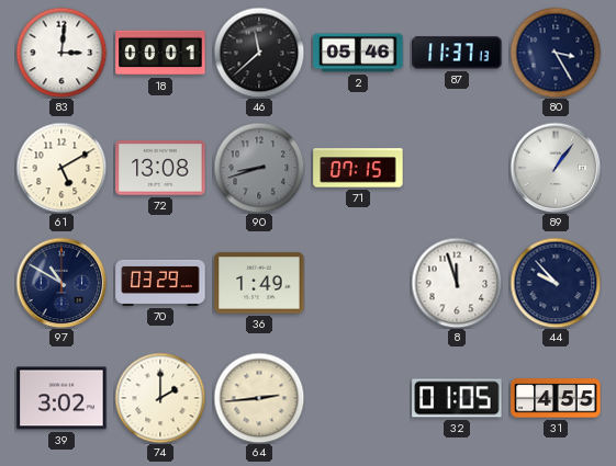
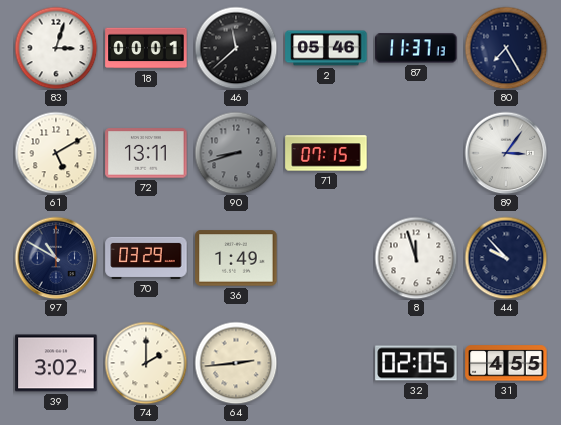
83: 3:01 -> 3:03 (56, 48)
80: 3:25 -> 7:25 (506, 48)
72: 13:08 -> 13:11 (146, 153)
89: 1:06 -> 3:06 (506, 153)
32: 01:05 -> 02:05 (416, 363)
